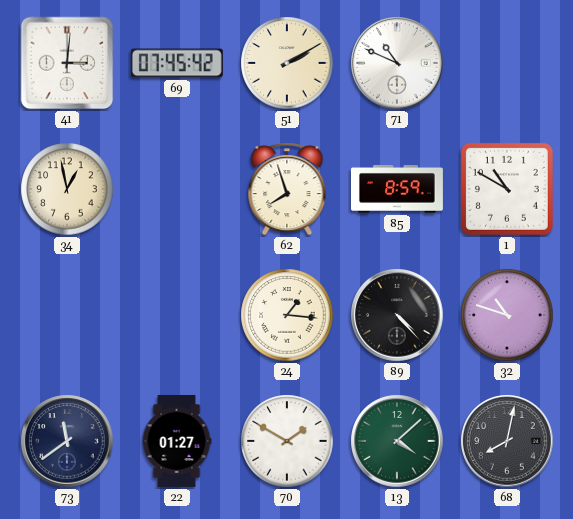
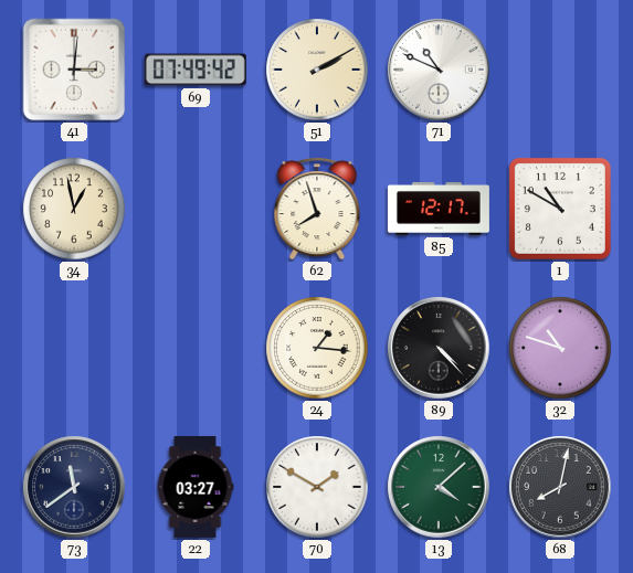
69: 07:45 -> 07:49 (196, 70)
85: 8:59 -> 12:17 (439, 210)
22: 01:27 -> 03:27 (196, 487)
